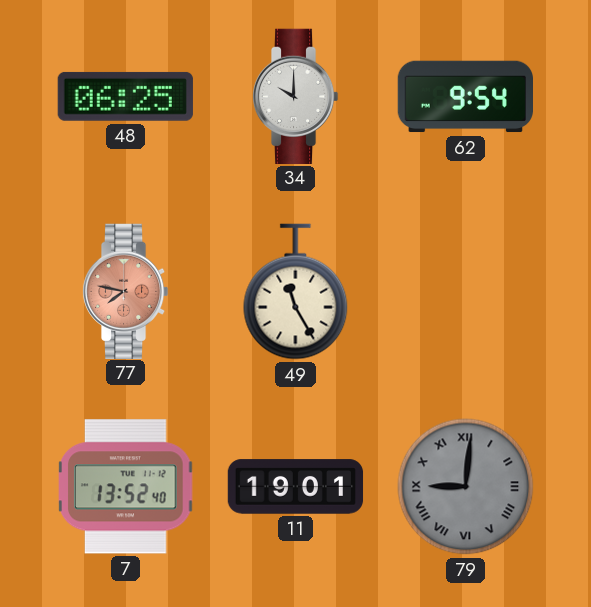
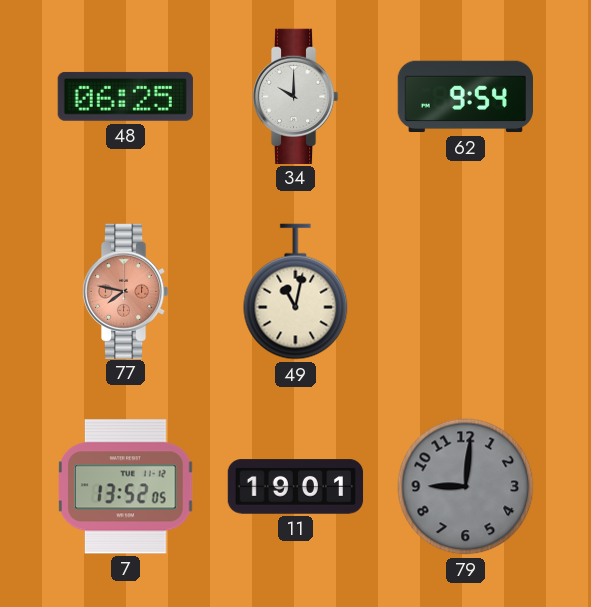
49: 11:25 -> 11:02 (296, 292)
7: 13:52:40 -> 13:52:05 (126, 487)
79 numerals: Roman -> Arabic (466, 487)
